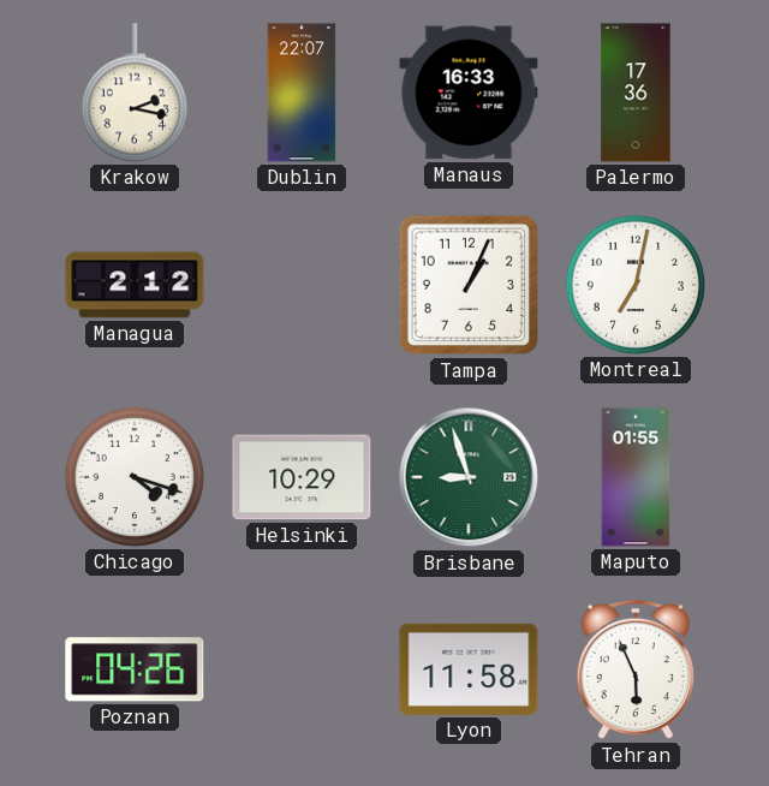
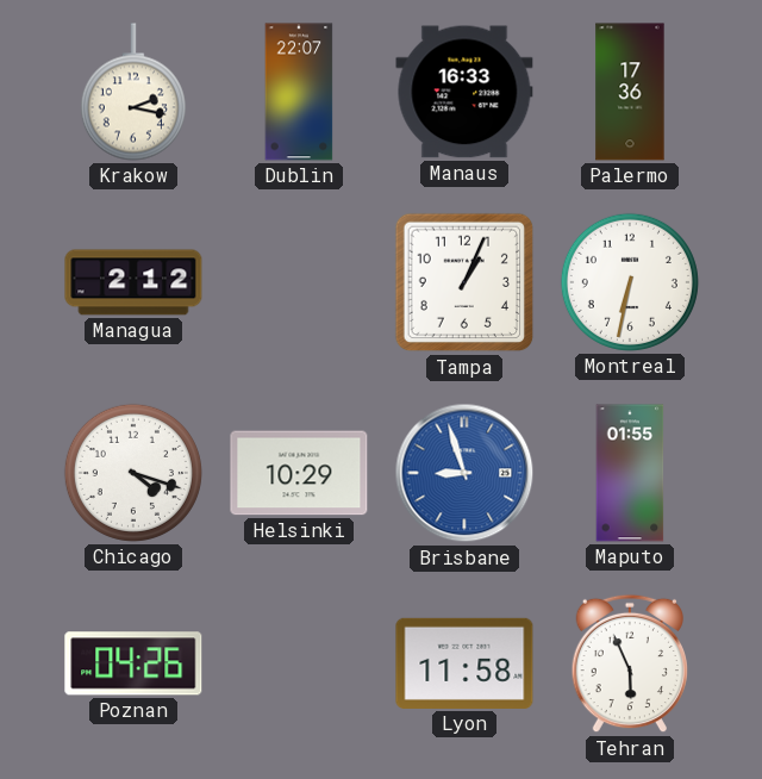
Montreal: 7:02 -> 6:32 (630, 282)
Brisbane dial: green -> blue (464, 473)
